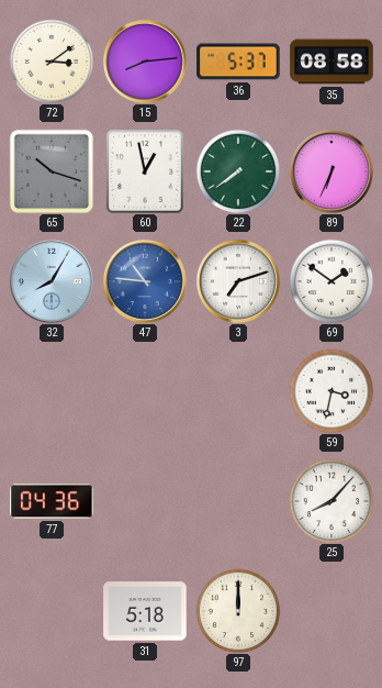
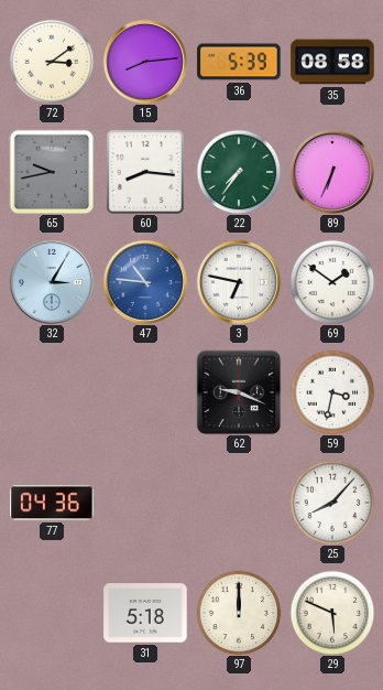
36: 5:37 -> 5:39 (239, 62)
65: 10:18 -> 9:43 (52, 172)
60: 12:58 -> 8:16 (145, 172)
22: 7:39 -> 7:36 (239, 172)
32: 8:05 -> 3:05 (52, 282)
3: 7:12 -> 6:47 (239, 282)
62: none -> 9:19 (239, 392)
29: none -> 5:49 (332, 613)
